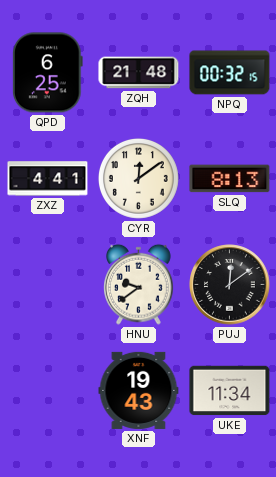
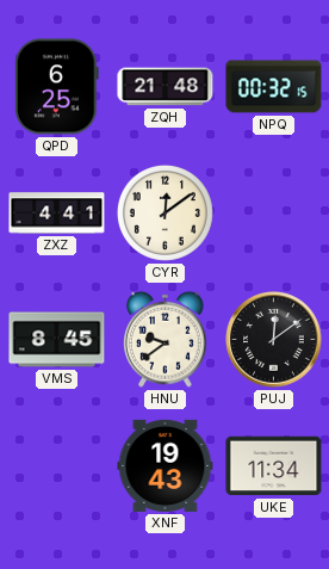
SLQ: 8:13 -> none (230, 179)
VMS: none -> 8:45 (57, 340)
